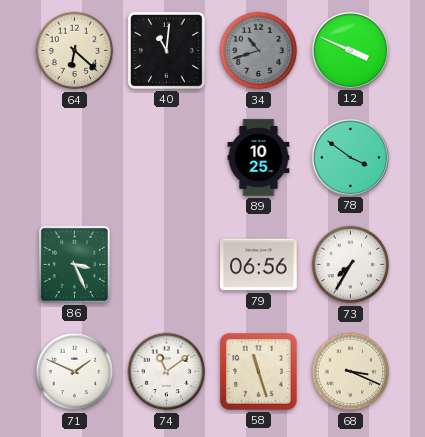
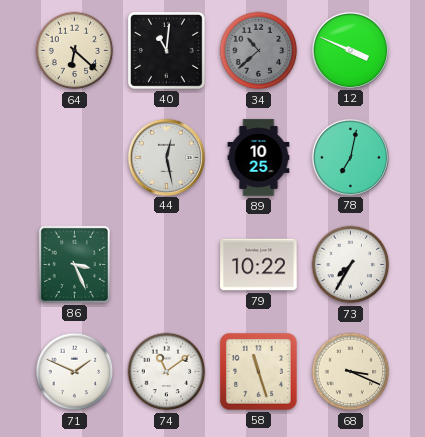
34: 10:42 -> 10:38 (259, 51)
44: none -> 12:28 (166, 157)
78: 3:51 -> 7:02 (350, 157)
79: 06:56 -> 10:22 (259, 265)
